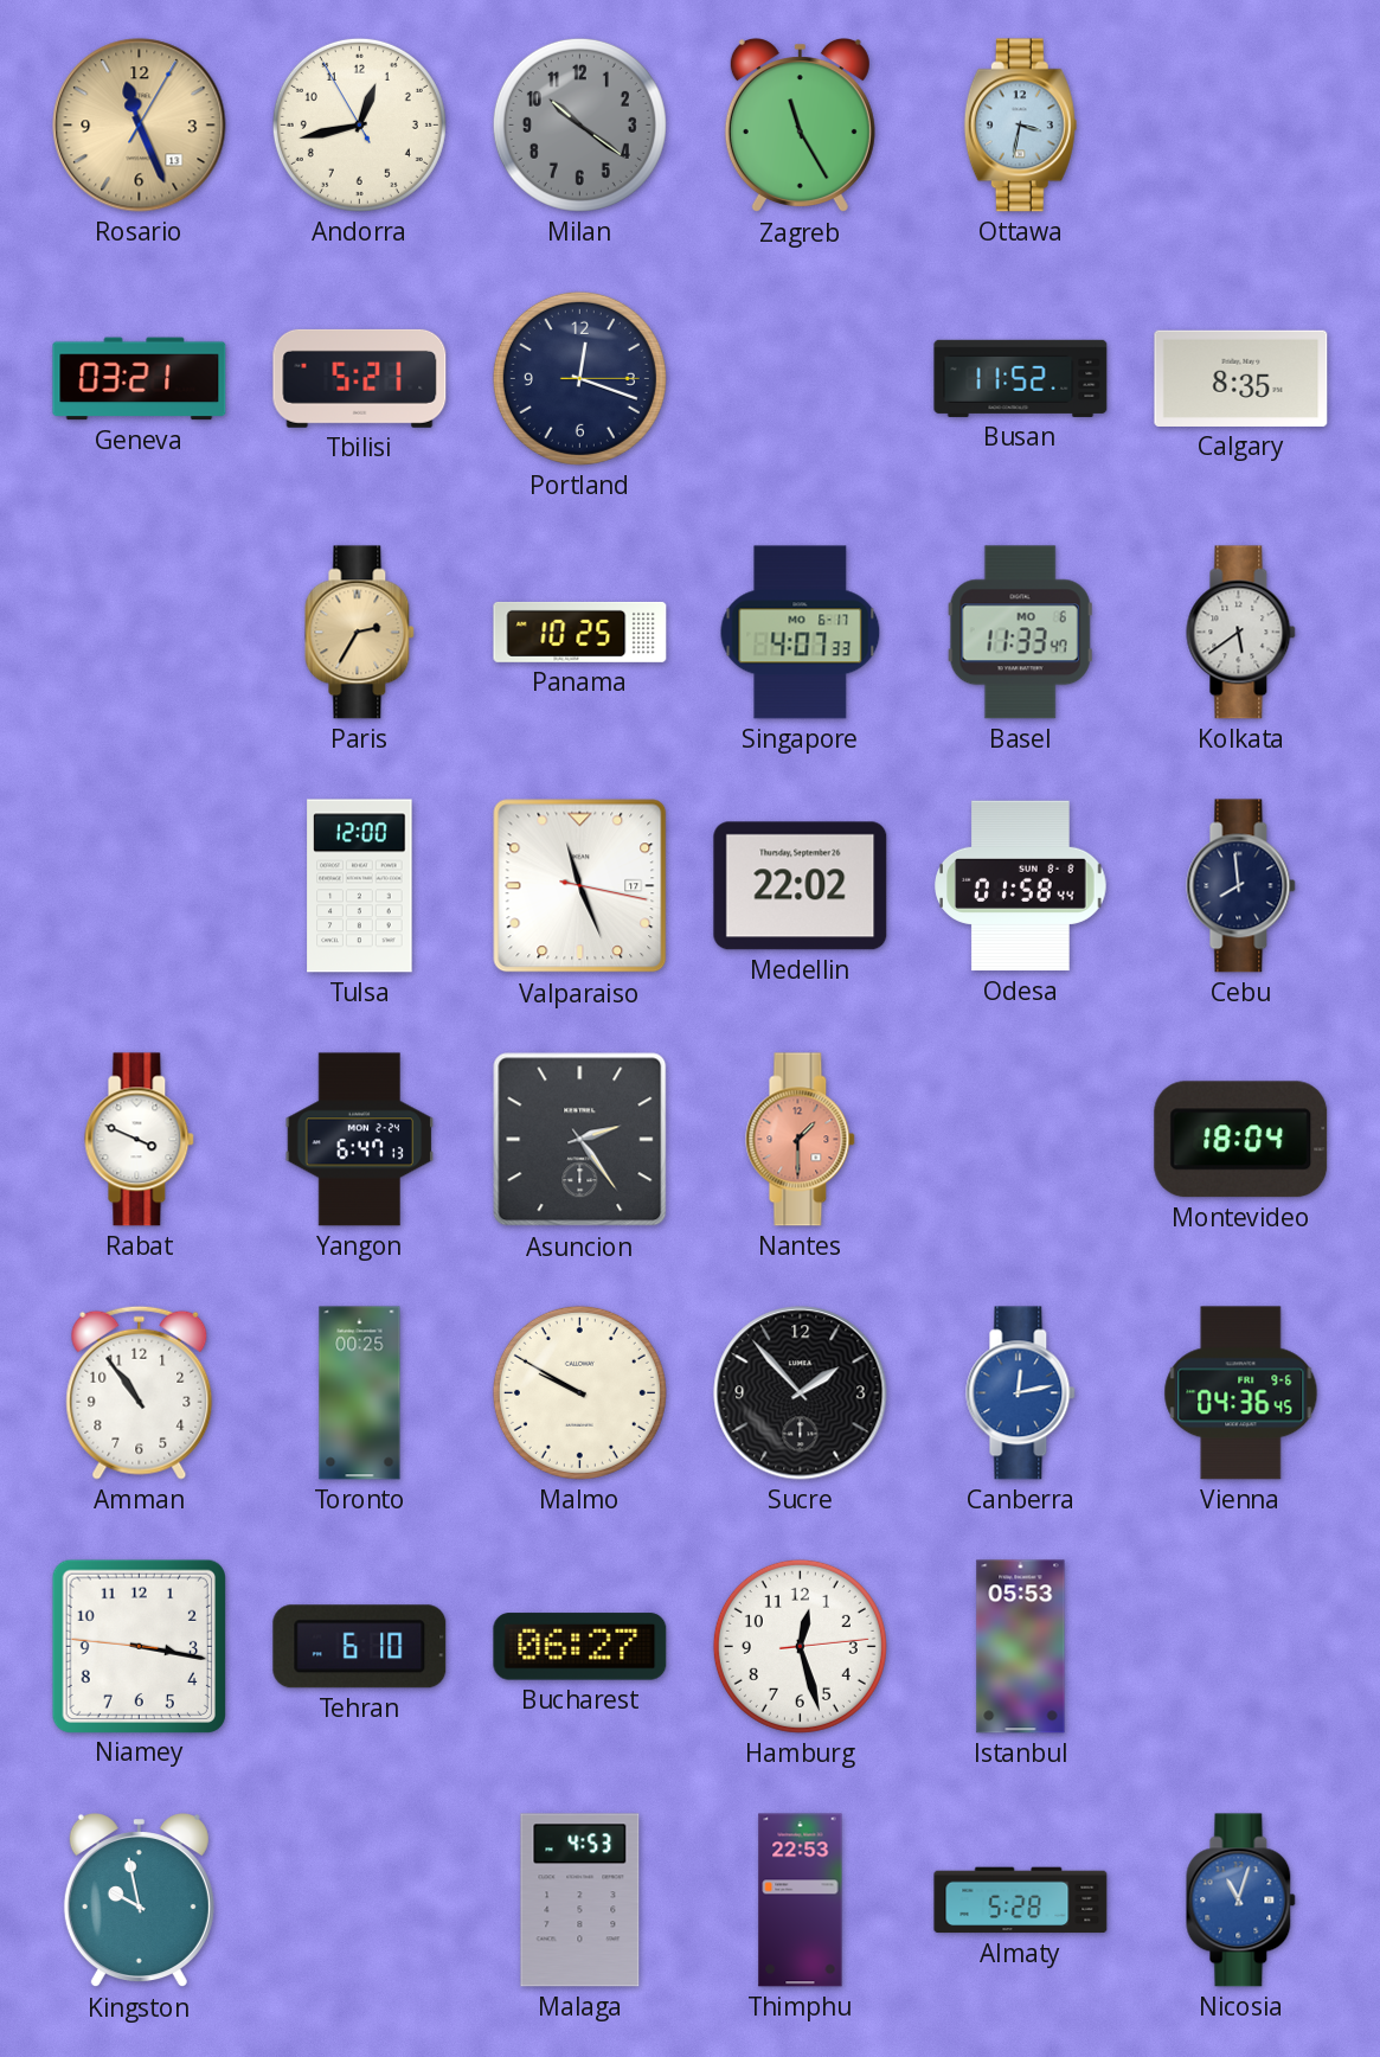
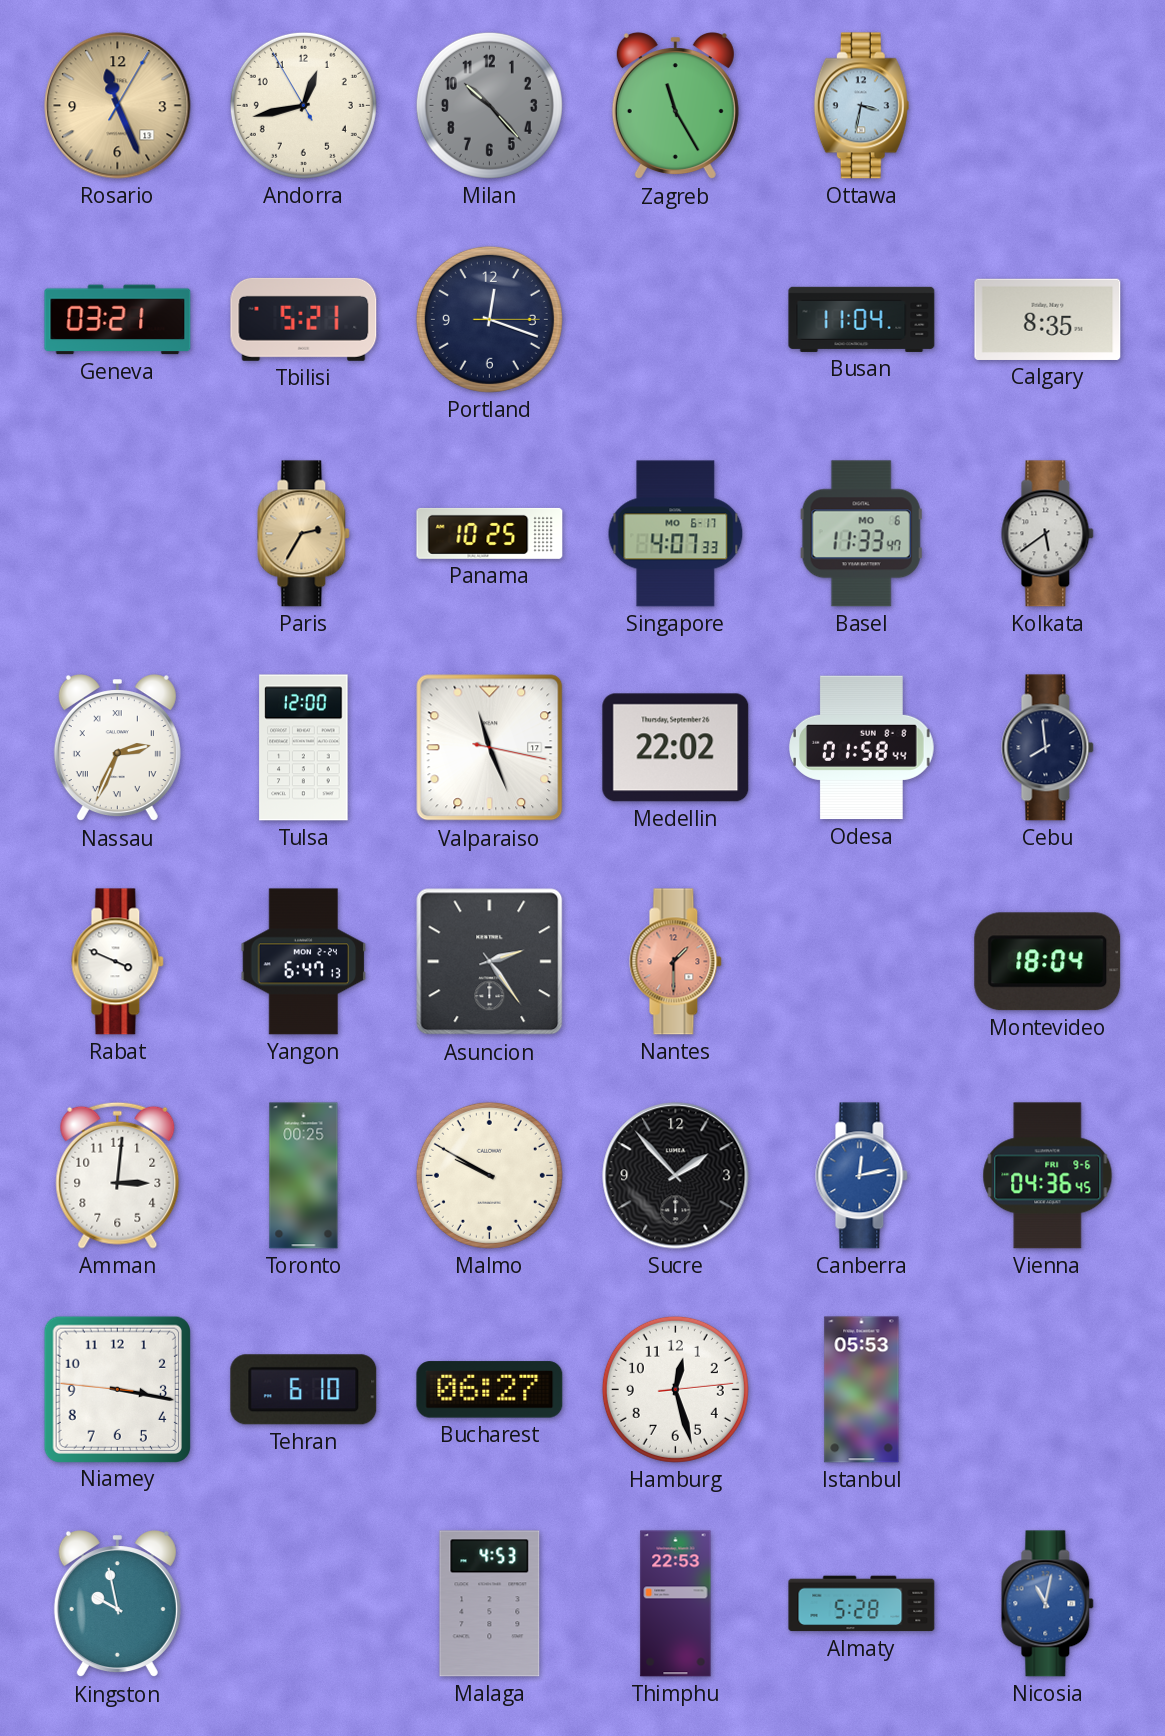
Milan: 10:21 -> 10:23 (489, 105)
Busan: 11:52 -> 11:04 (862, 319)
Nassau: none -> 2:34 (117, 748)
Amman: 10:54 -> 3:01 (118, 1175)
Nicosia: 11:03 -> 11:02 (1048, 1604)
